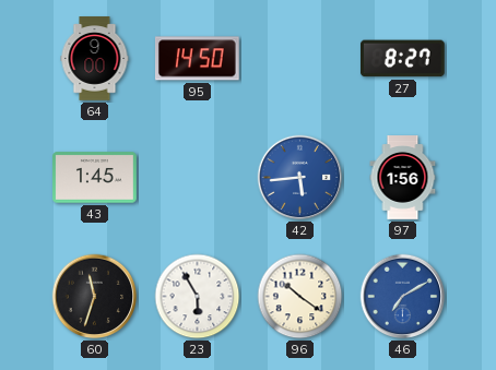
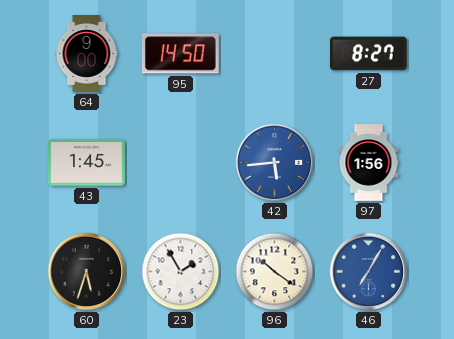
60: 11:33 -> 5:33 (87, 272)
23: 5:55 -> 1:55 (181, 272)
46: 7:10 -> 7:05 (369, 272)
